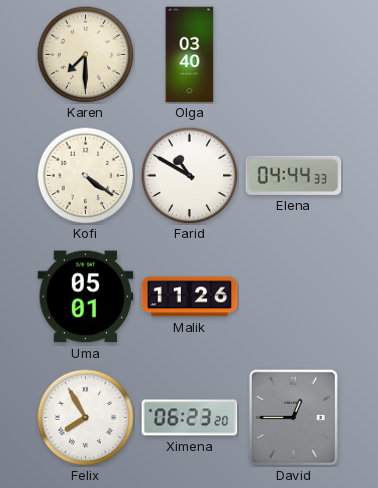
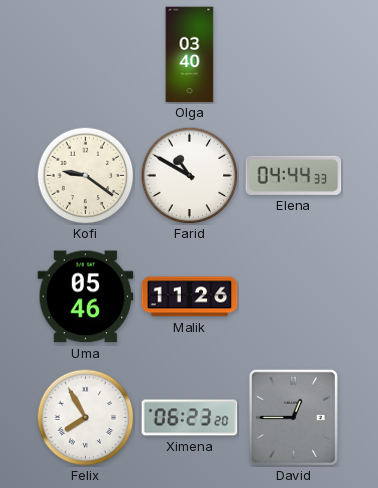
Karen: 7:30 -> none (85, 54)
Kofi: 4:21 -> 9:21 (85, 175)
Uma: 05:01 -> 05:46 (86, 297)
